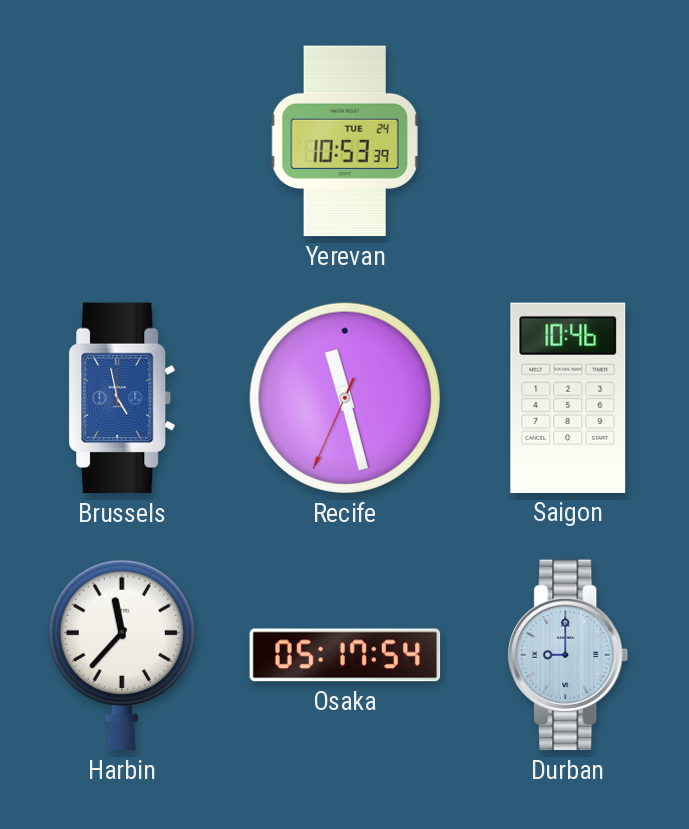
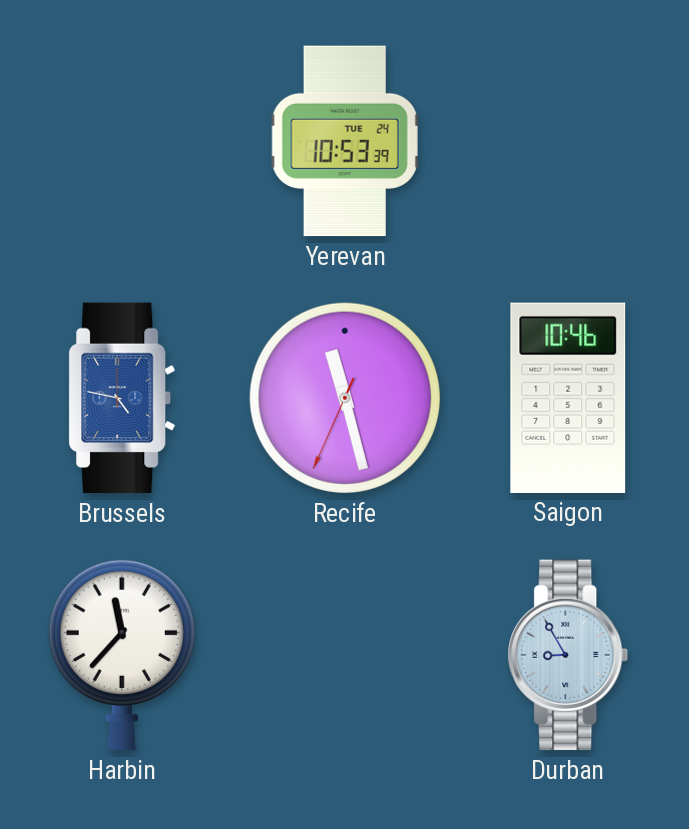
Brussels: 4:58 -> 4:47 (122, 398)
Osaka: 05:17 -> none (345, 655)
Durban: 9:00 -> 8:55 (568, 655)
